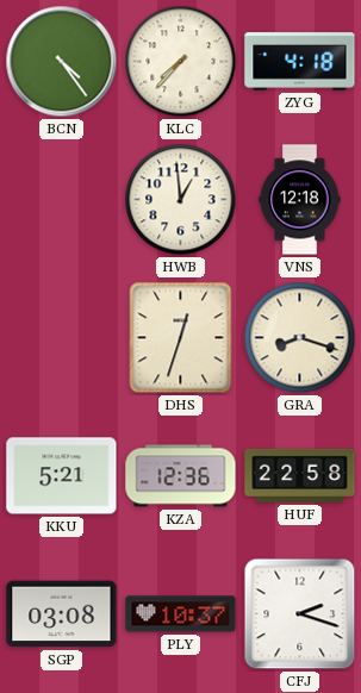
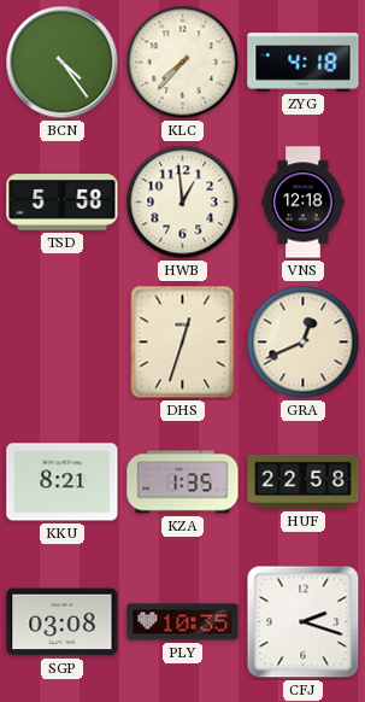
TSD: none -> 5:58 (63, 203)
GRA: 8:18 -> 12:41 (304, 343)
KKU: 5:21 -> 8:21 (63, 482)
KZA: 12:36 -> 1:35 (183, 482)
PLY: 10:37 -> 10:35 (183, 622)
